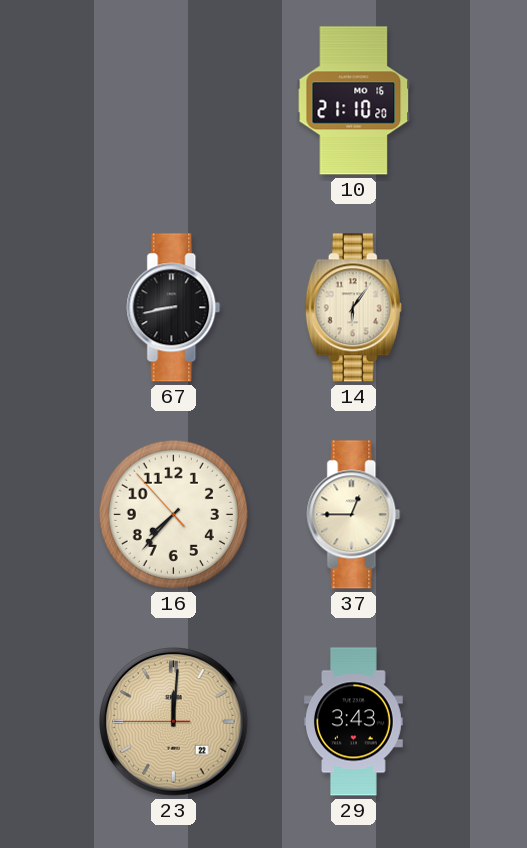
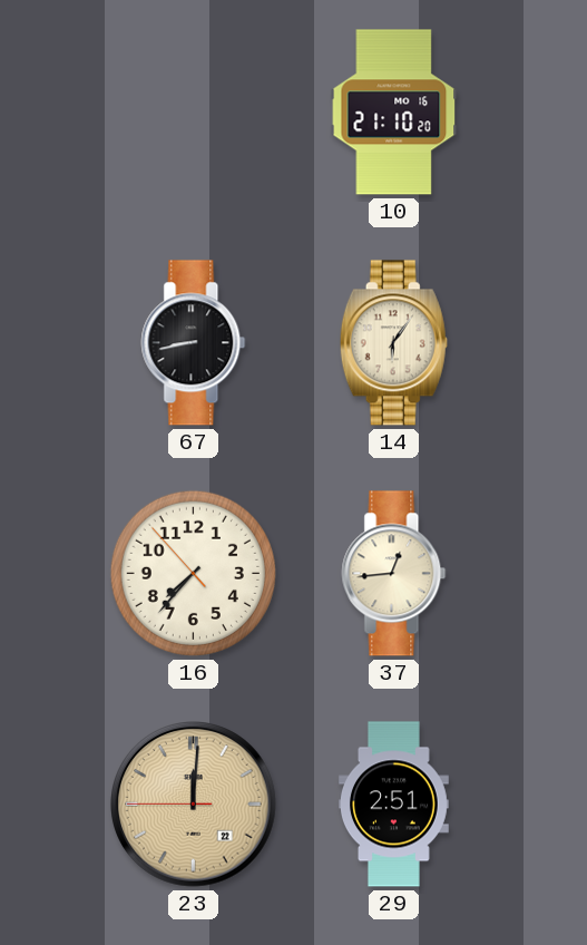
37: 12:45 -> 12:44 (394, 574)
29: 3:43 -> 2:51 (394, 805)
